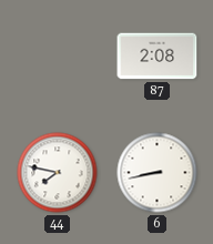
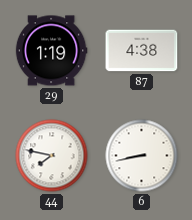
29: none -> 1:19 (51, 51)
87: 2:08 -> 4:38 (142, 51)
